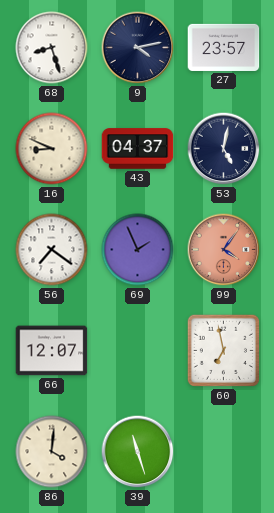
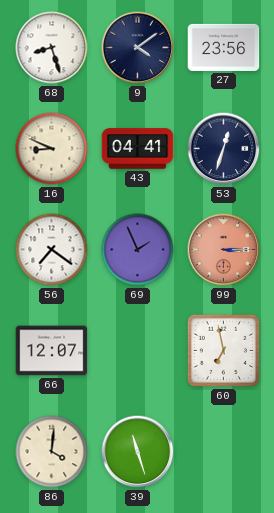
9: 4:13 -> 4:09 (138, 48)
27: 23:57 -> 23:56 (224, 47)
43: 04:37 -> 04:41 (138, 149)
53: 5:02 -> 12:33 (224, 149)
99: 4:06 -> 3:15 (224, 250)
